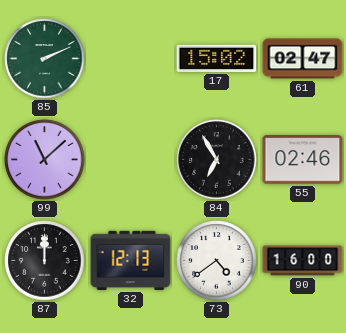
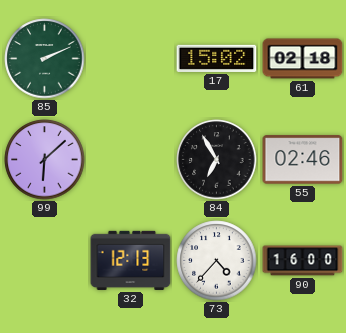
61: 02:47 -> 02:18 (303, 59)
99: 11:08 -> 6:08 (45, 160)
87: 12:00 -> none (45, 261)
73: 4:39 -> 4:37 (217, 261)
